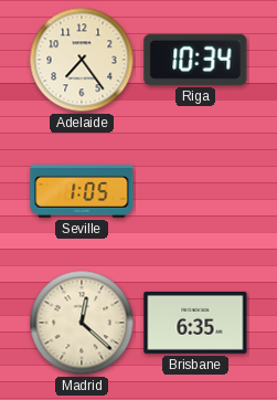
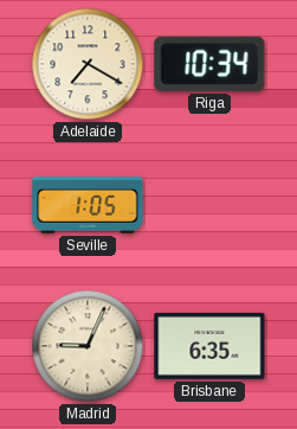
Adelaide: 7:24 -> 7:20 (88, 64)
Madrid: 12:22 -> 9:04 (88, 346)
